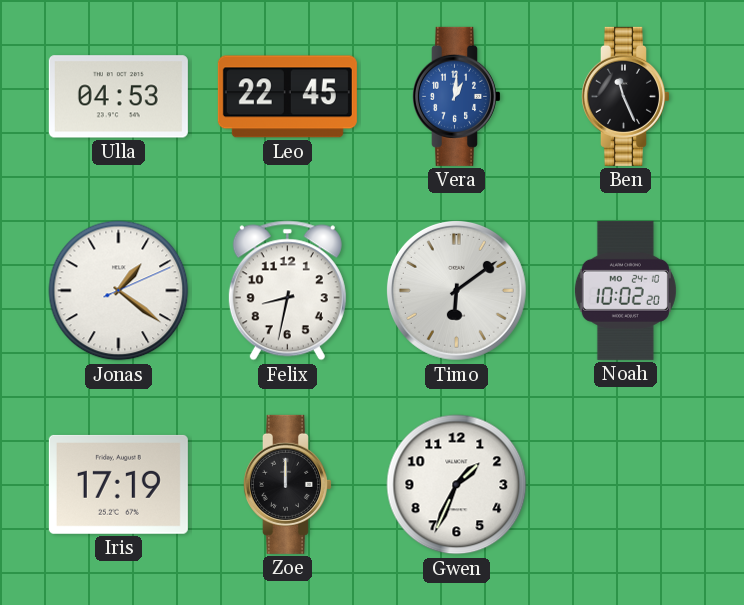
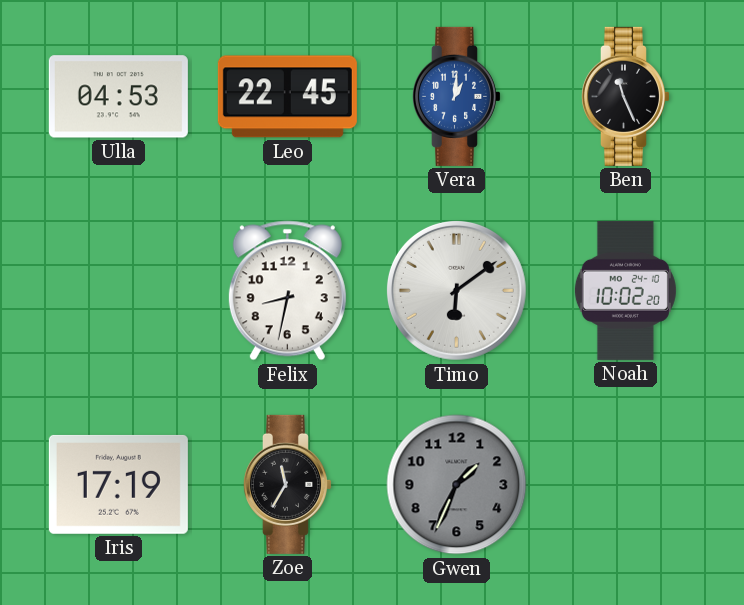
Jonas: 1:21 -> none (119, 291)
Zoe: 12:00 -> 11:35 (287, 484)
Gwen dial: white -> grey (457, 485)
